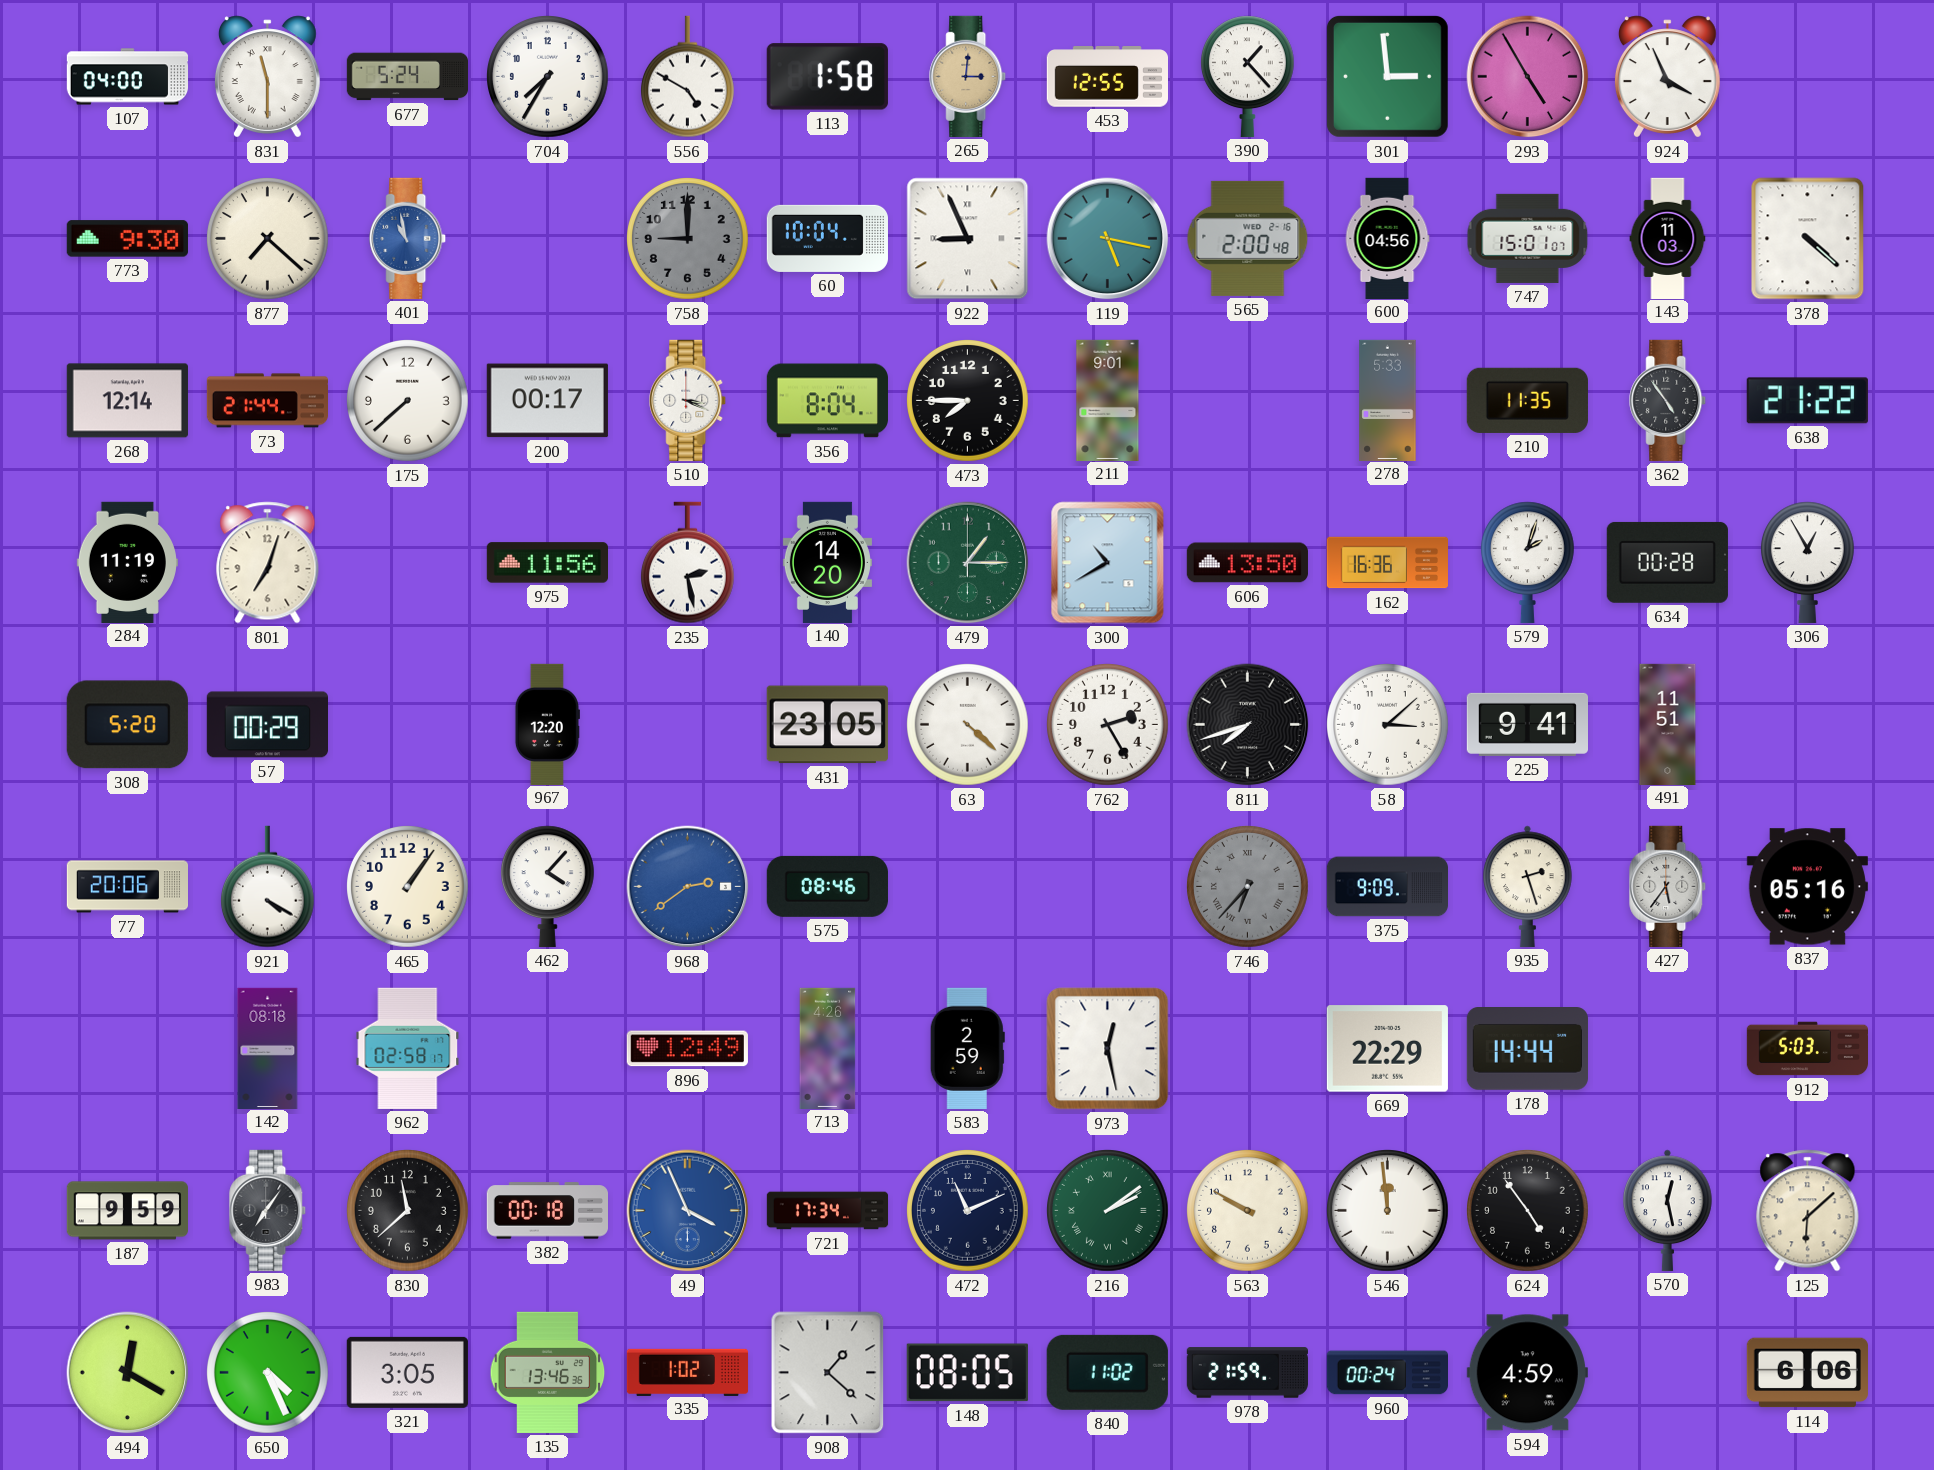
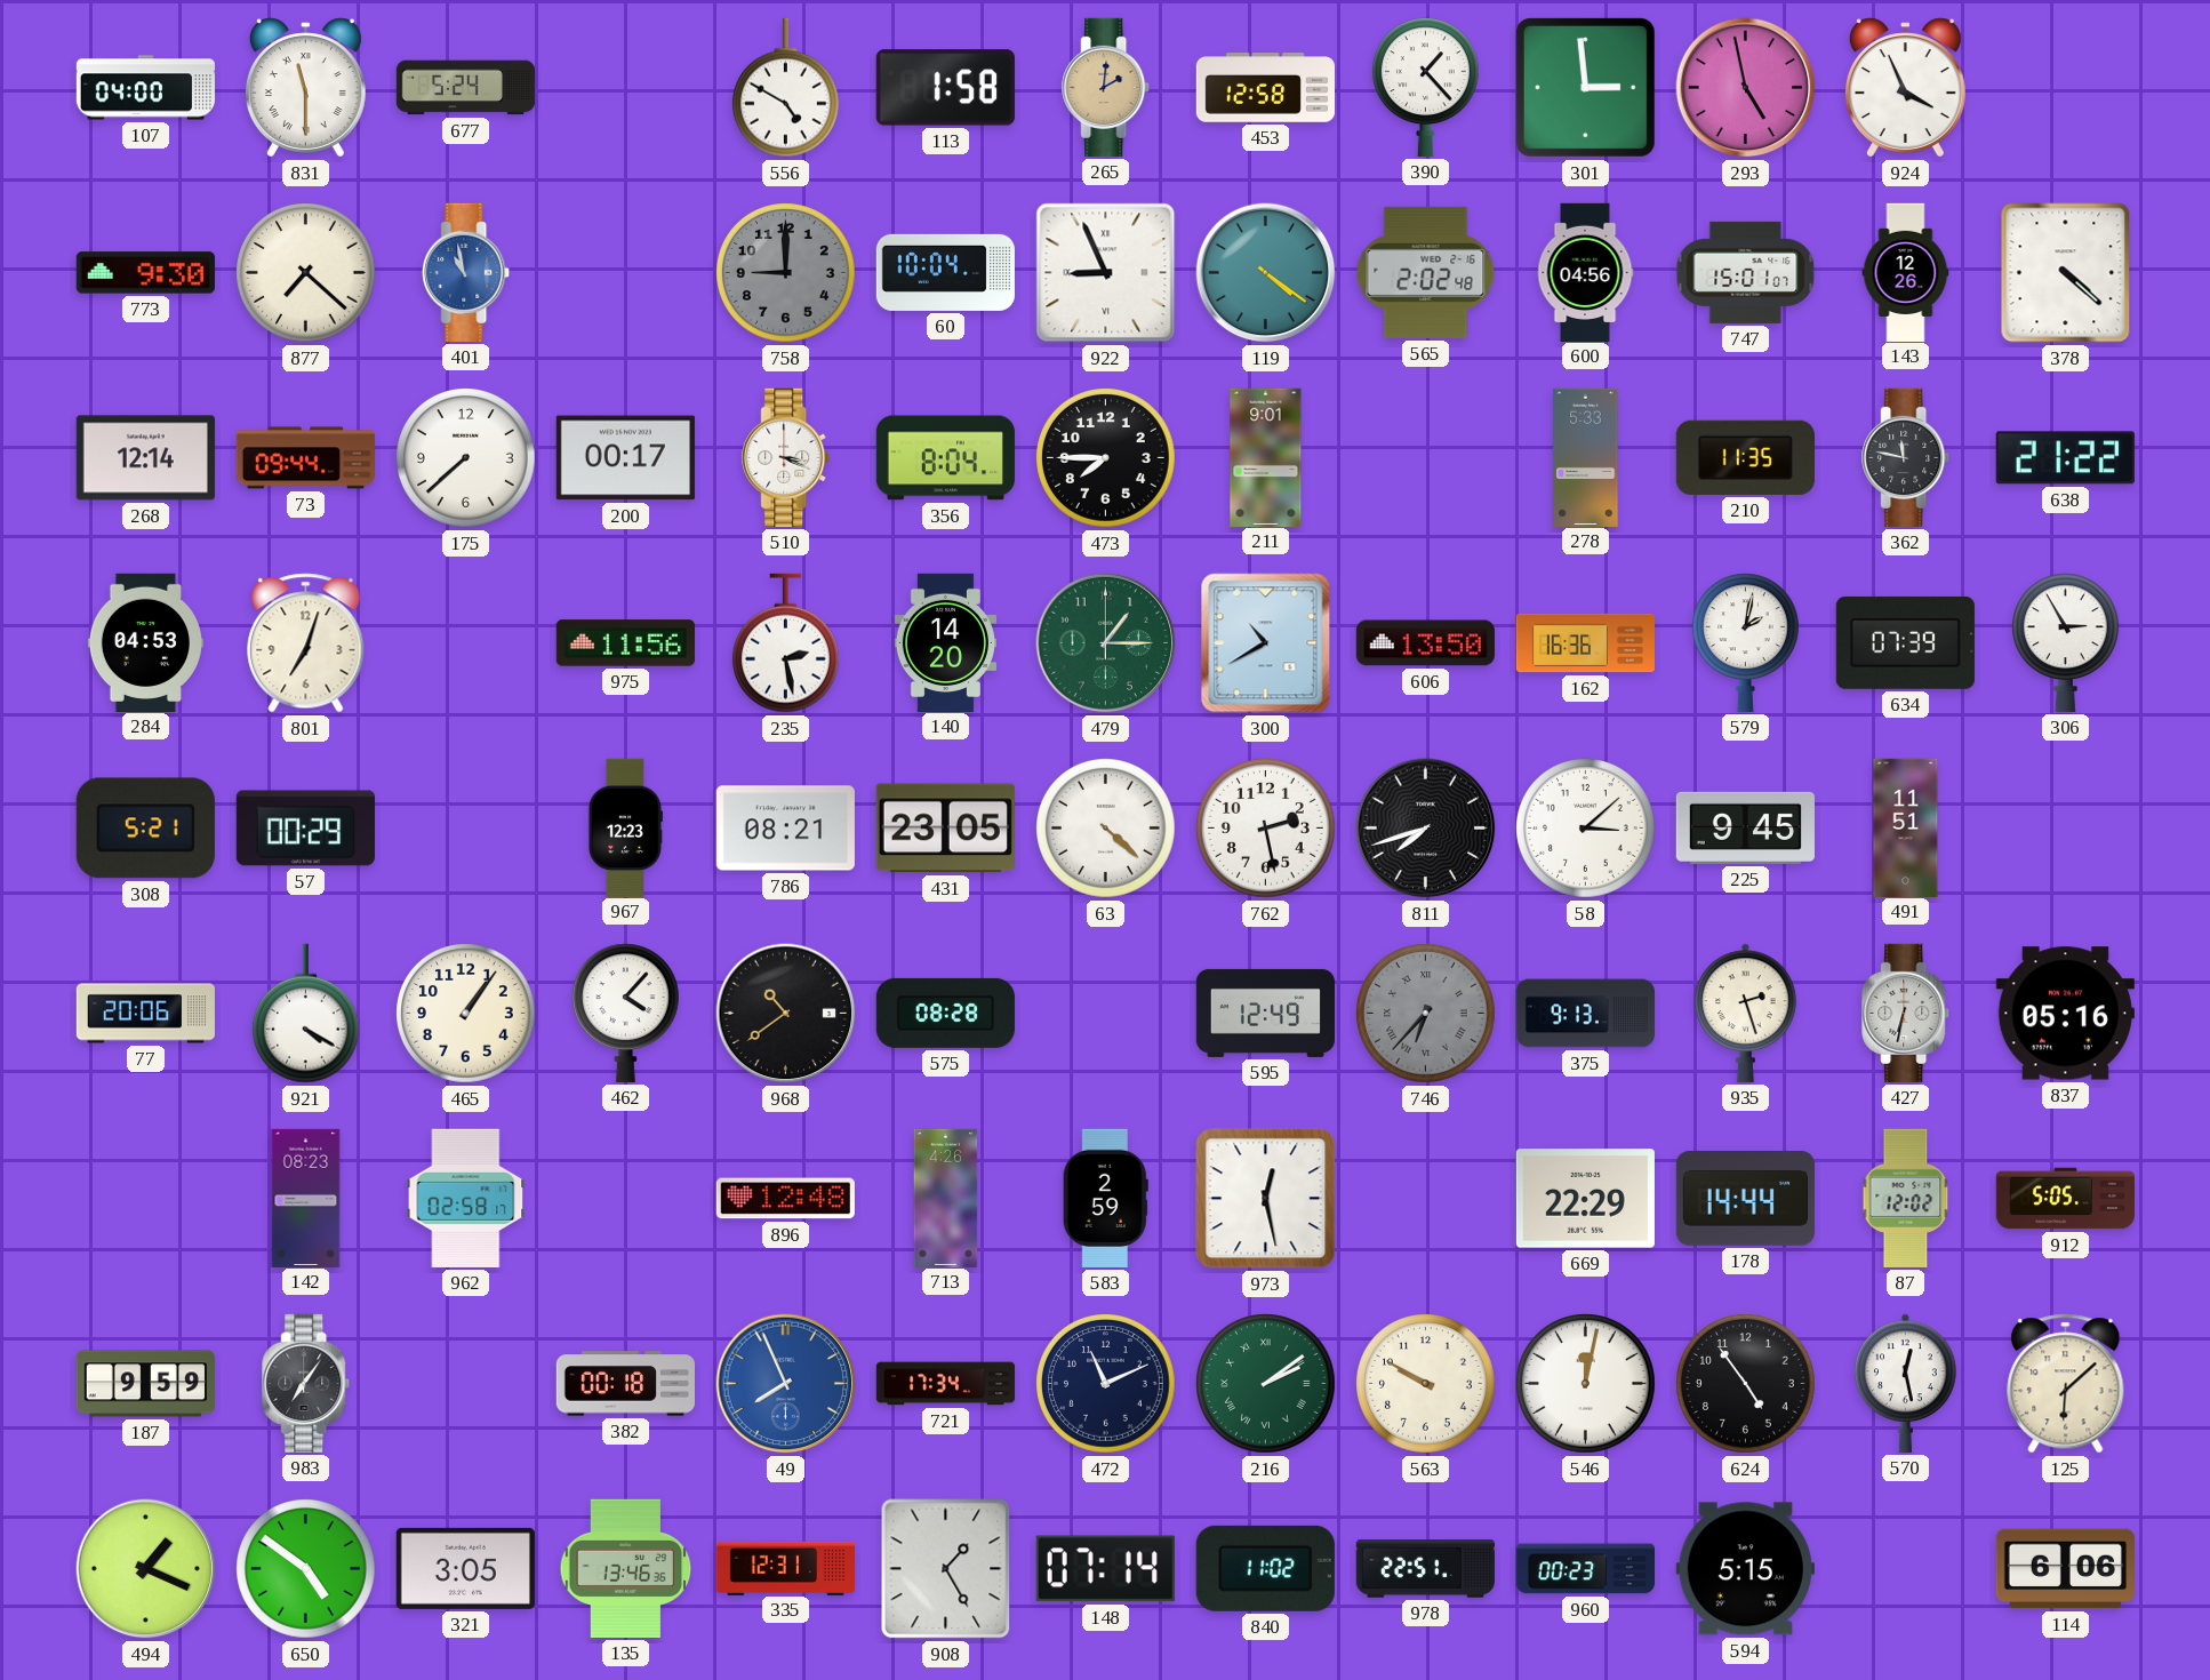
704: 7:35 -> none (548, 77)
265: 3:01 -> 2:01 (1106, 87)
453: 12:55 -> 12:58 (1265, 88)
293: 4:55 -> 4:58 (1746, 88)
119: 5:17 -> 4:21 (1266, 273)
565: 2:00 -> 2:02 (1426, 272)
143: 11:03 -> 12:26 (1906, 272)
73: 21:44 -> 09:44 (305, 458)
362: 4:54 -> 11:47 (1906, 457)
284: 11:19 -> 04:53 (145, 642)
579: 2:03 -> 2:02 (1745, 642)
634: 00:28 -> 07:39 (1905, 642)
306: 12:55 -> 2:55 (2065, 642)
308: 5:20 -> 5:21 (145, 829)
967: 12:20 -> 12:23 (625, 827)
786: none -> 08:21 (785, 829)
762: 2:25 -> 2:28 (1266, 829)
225: 9:41 -> 9:45 (1745, 827)
968: 2:39 -> 10:39 (786, 1014)
968 dial: blue -> black (786, 1014)
575: 08:46 -> 08:28 (945, 1013)
595: none -> 12:49 (1265, 1013)
375: 9:09 -> 9:13 (1585, 1014)
427: 5:36 -> 6:32 (1906, 1013)
142: 08:18 -> 08:23 (306, 1198)
896: 12:49 -> 12:48 (785, 1199)
87: none -> 12:02 (1906, 1198)
912: 5:03 -> 5:05 (2066, 1199)
830: 11:38 -> none (408, 1211)
49: 3:56 -> 7:56 (786, 1384)
546: 11:59 -> 12:02 (1586, 1384)
494: 12:20 -> 1:19 (146, 1569)
650: 4:26 -> 4:51 (306, 1569)
335: 1:02 -> 12:31 (786, 1568)
908: 1:22 -> 1:25 (946, 1569)
148: 08:05 -> 07:14 (1105, 1569)
978: 21:59 -> 22:51 (1425, 1569)
960: 00:24 -> 00:23 (1585, 1569)
594: 4:59 -> 5:15 (1745, 1569)
